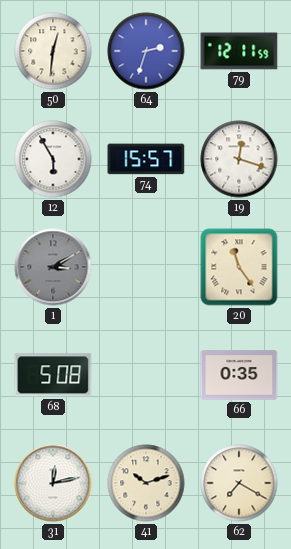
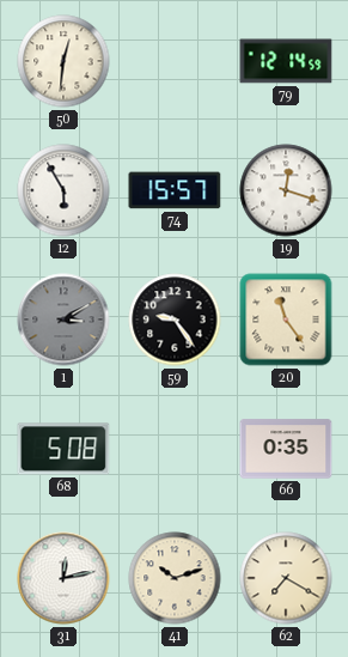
64: 2:33 -> none (146, 51)
79: 12:11 -> 12:14 (286, 61)
59: none -> 9:24 (175, 320)
